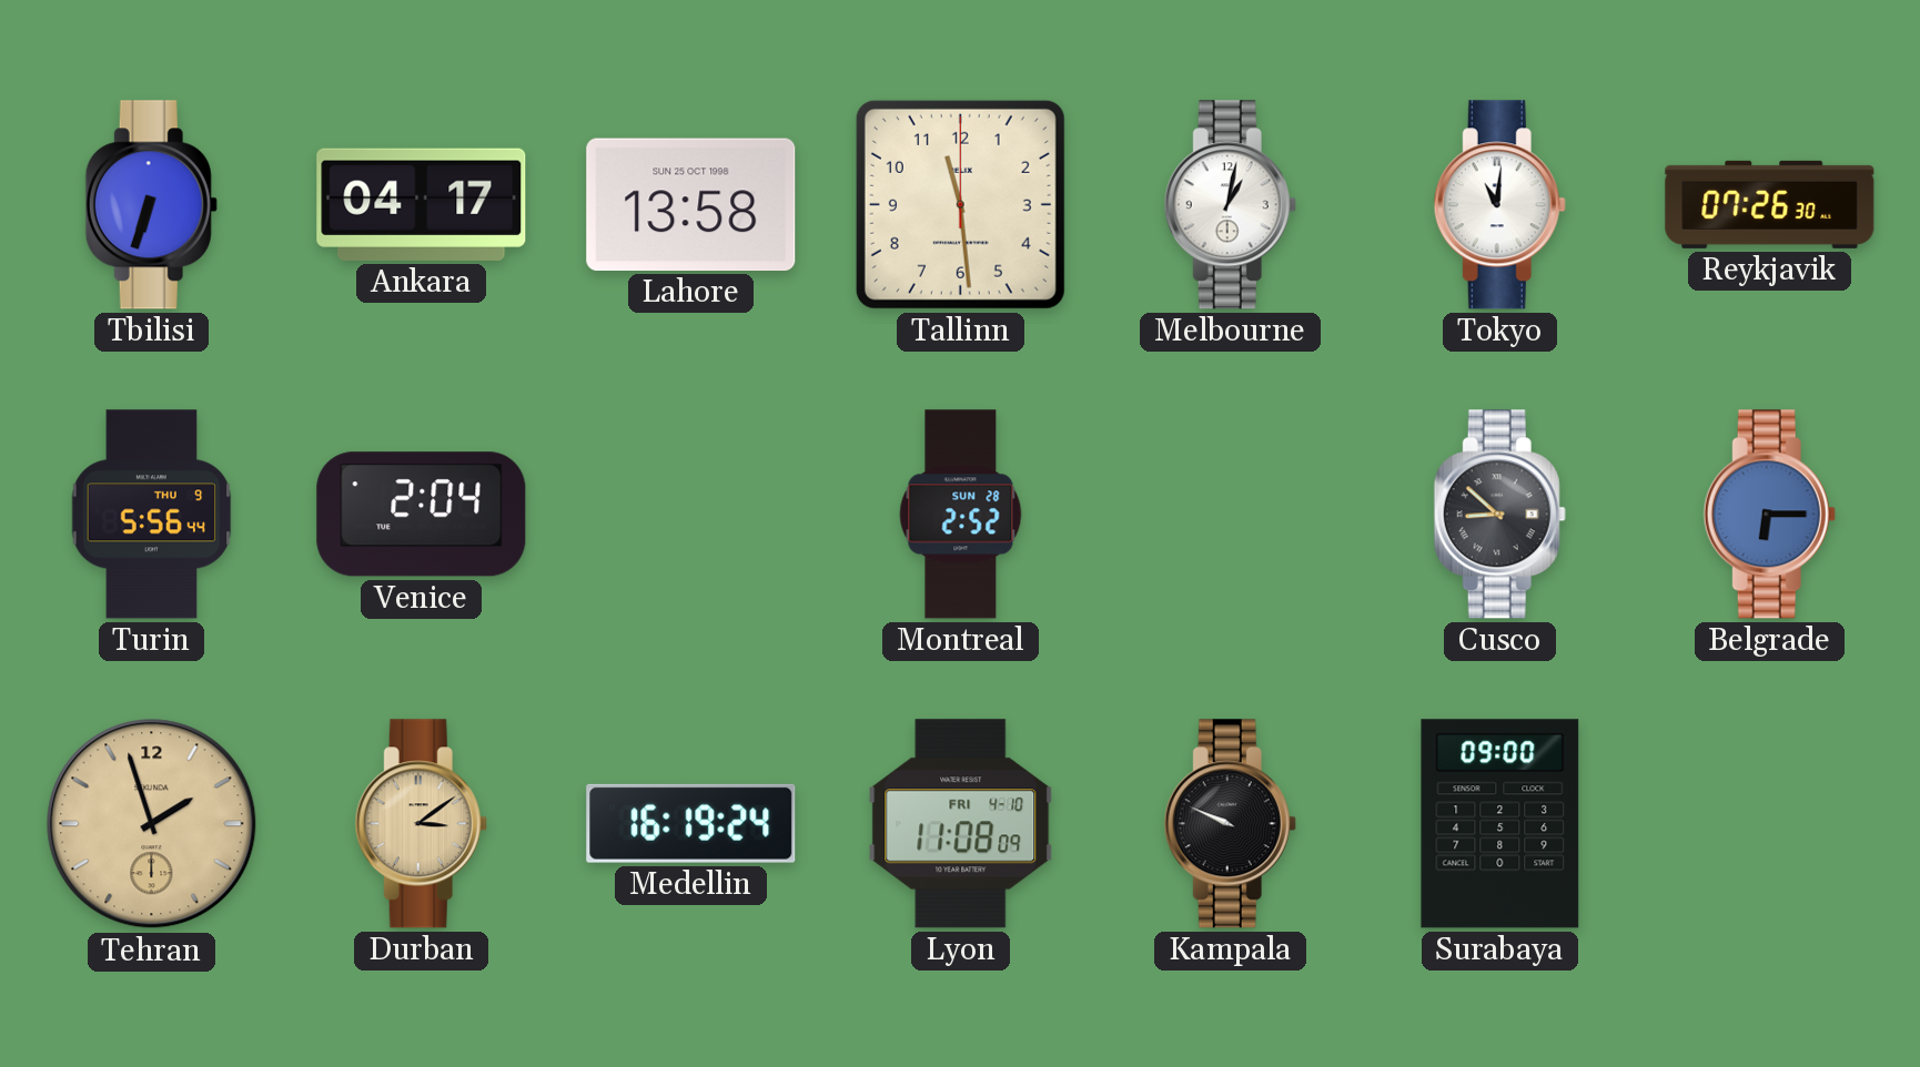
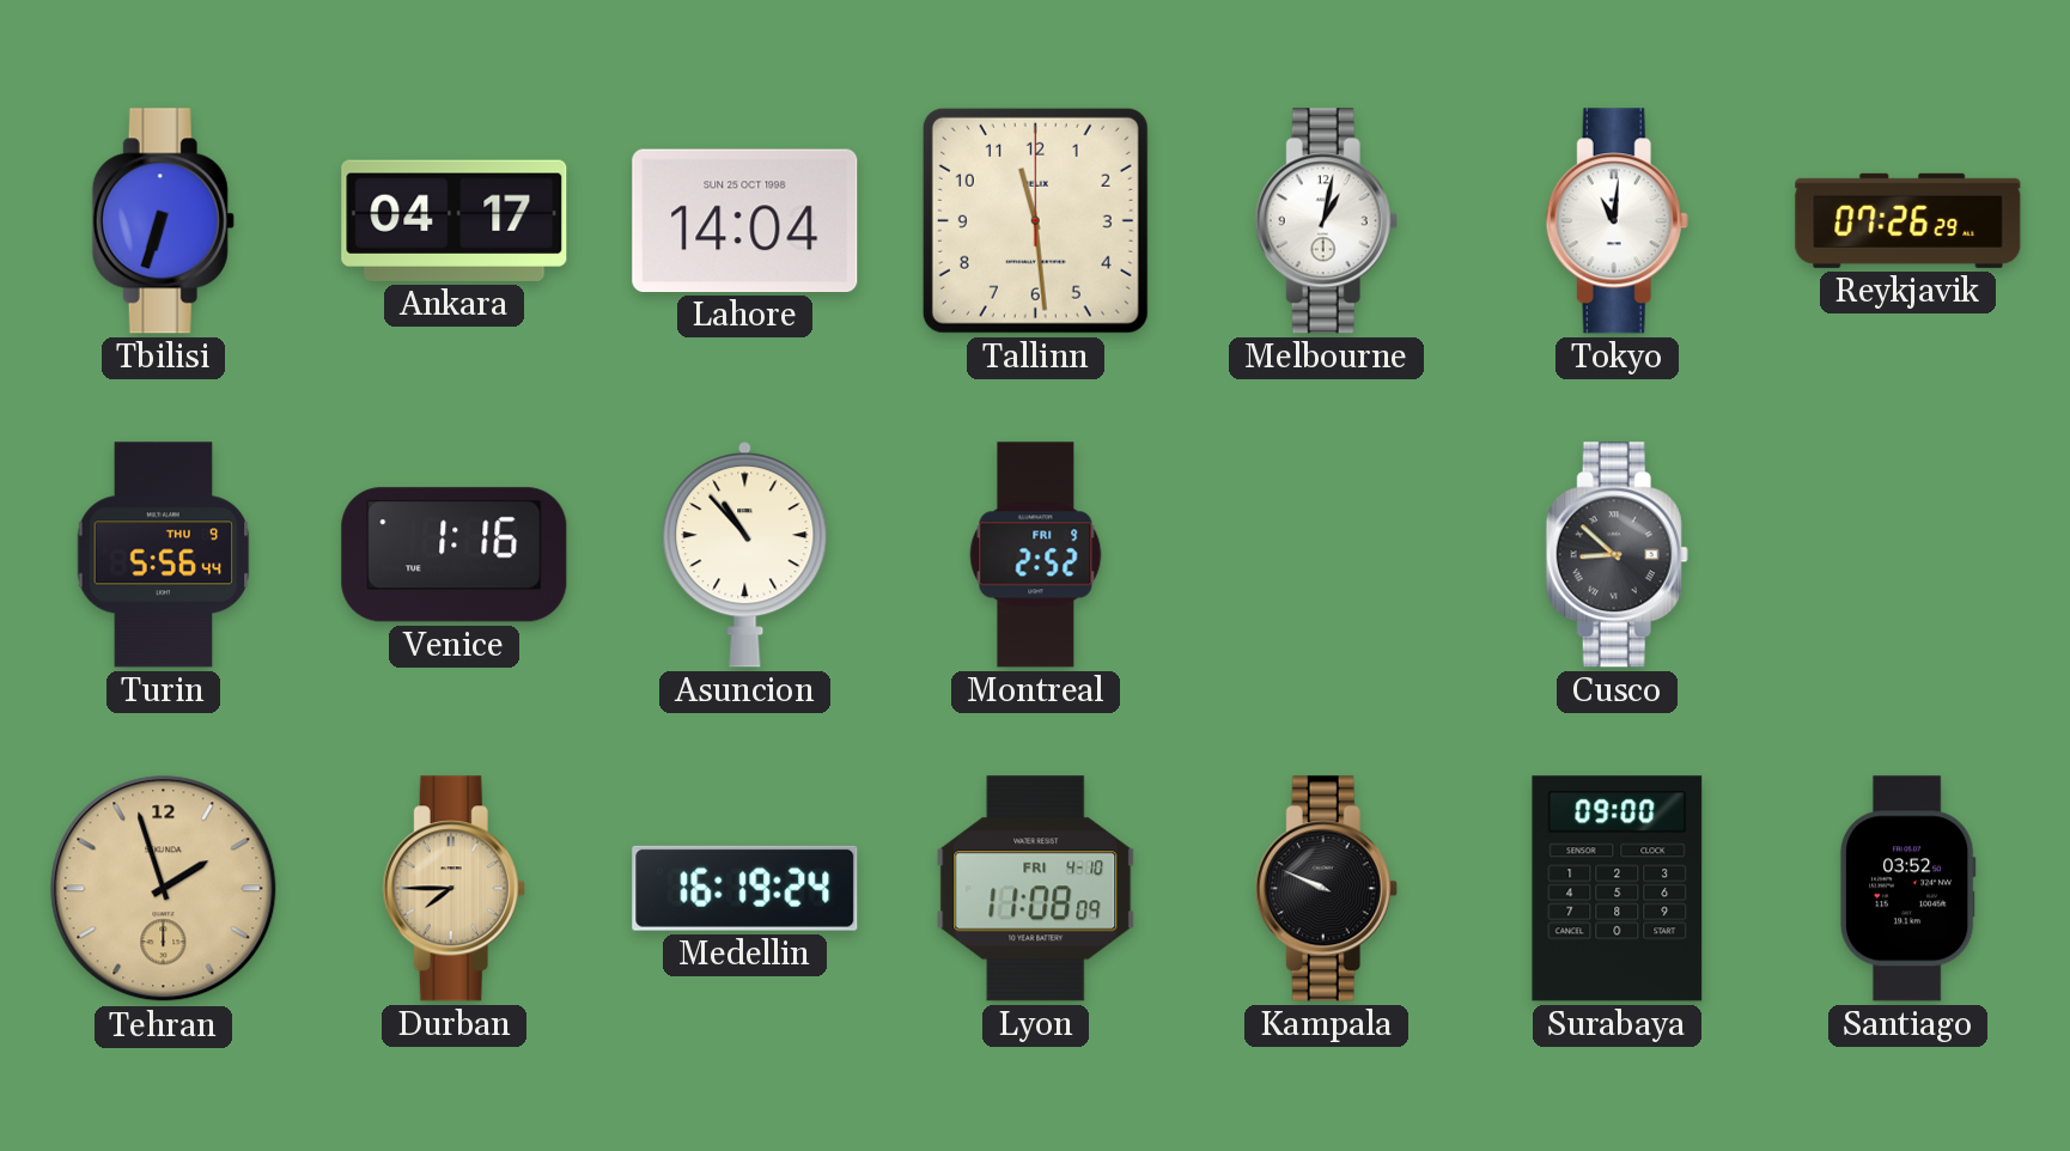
Lahore: 13:58 -> 14:04 (745, 220)
Reykjavik: 07:26:30 -> 07:26:29 (1908, 220)
Venice: 2:04 -> 1:16 (455, 555)
Asuncion: none -> 10:53 (745, 555)
Montreal date: SUN 28 -> FRI 9 (1036, 555)
Belgrade: 6:15 -> none (1769, 515)
Durban: 3:09 -> 7:45 (453, 889)
Santiago: none -> 03:52 (1907, 889)
